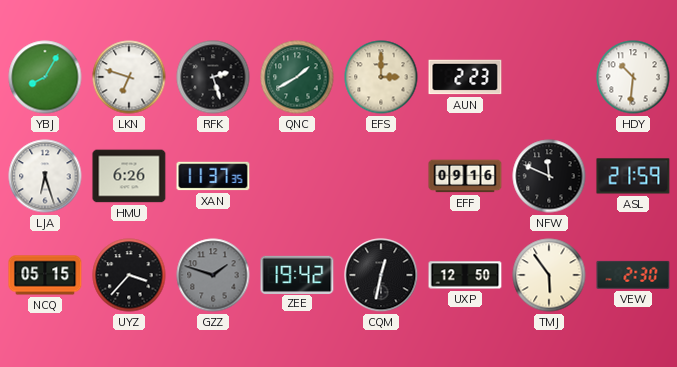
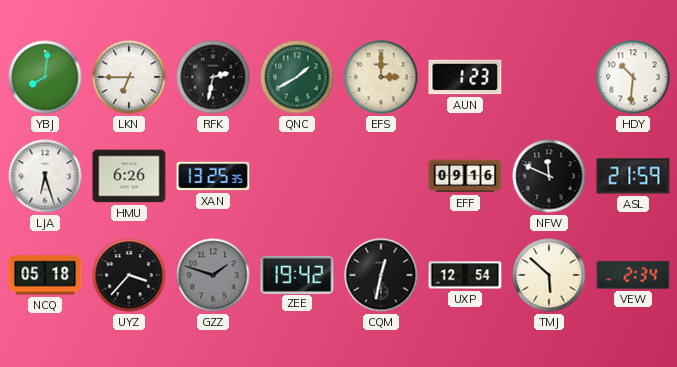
YBJ: 8:05 -> 8:01 (45, 77)
LKN: 6:48 -> 6:45 (129, 77)
RFK: 2:27 -> 2:32 (213, 77)
AUN: 2:23 -> 1:23 (465, 77)
XAN: 11:37 -> 13:25 (213, 176)
NCQ: 05:15 -> 05:18 (45, 275)
UXP: 12:50 -> 12:54 (465, 275)
TMJ: 5:54 -> 5:52 (549, 275)
VEW: 2:30 -> 2:34 (633, 275)
